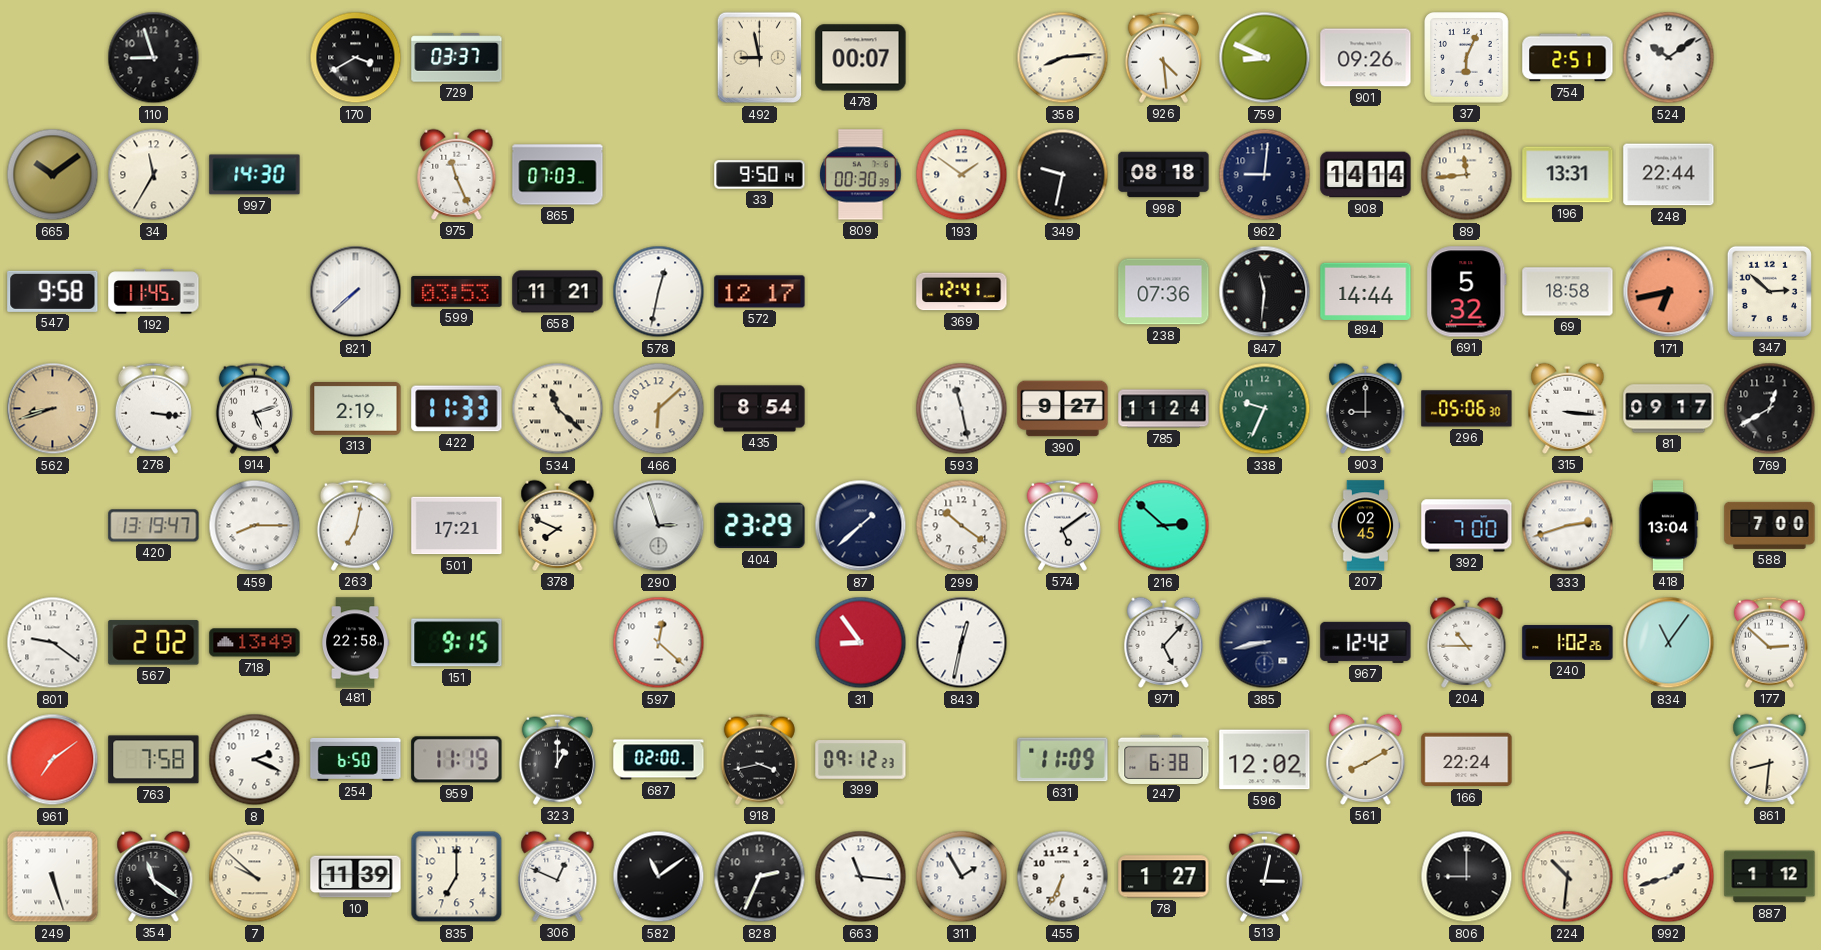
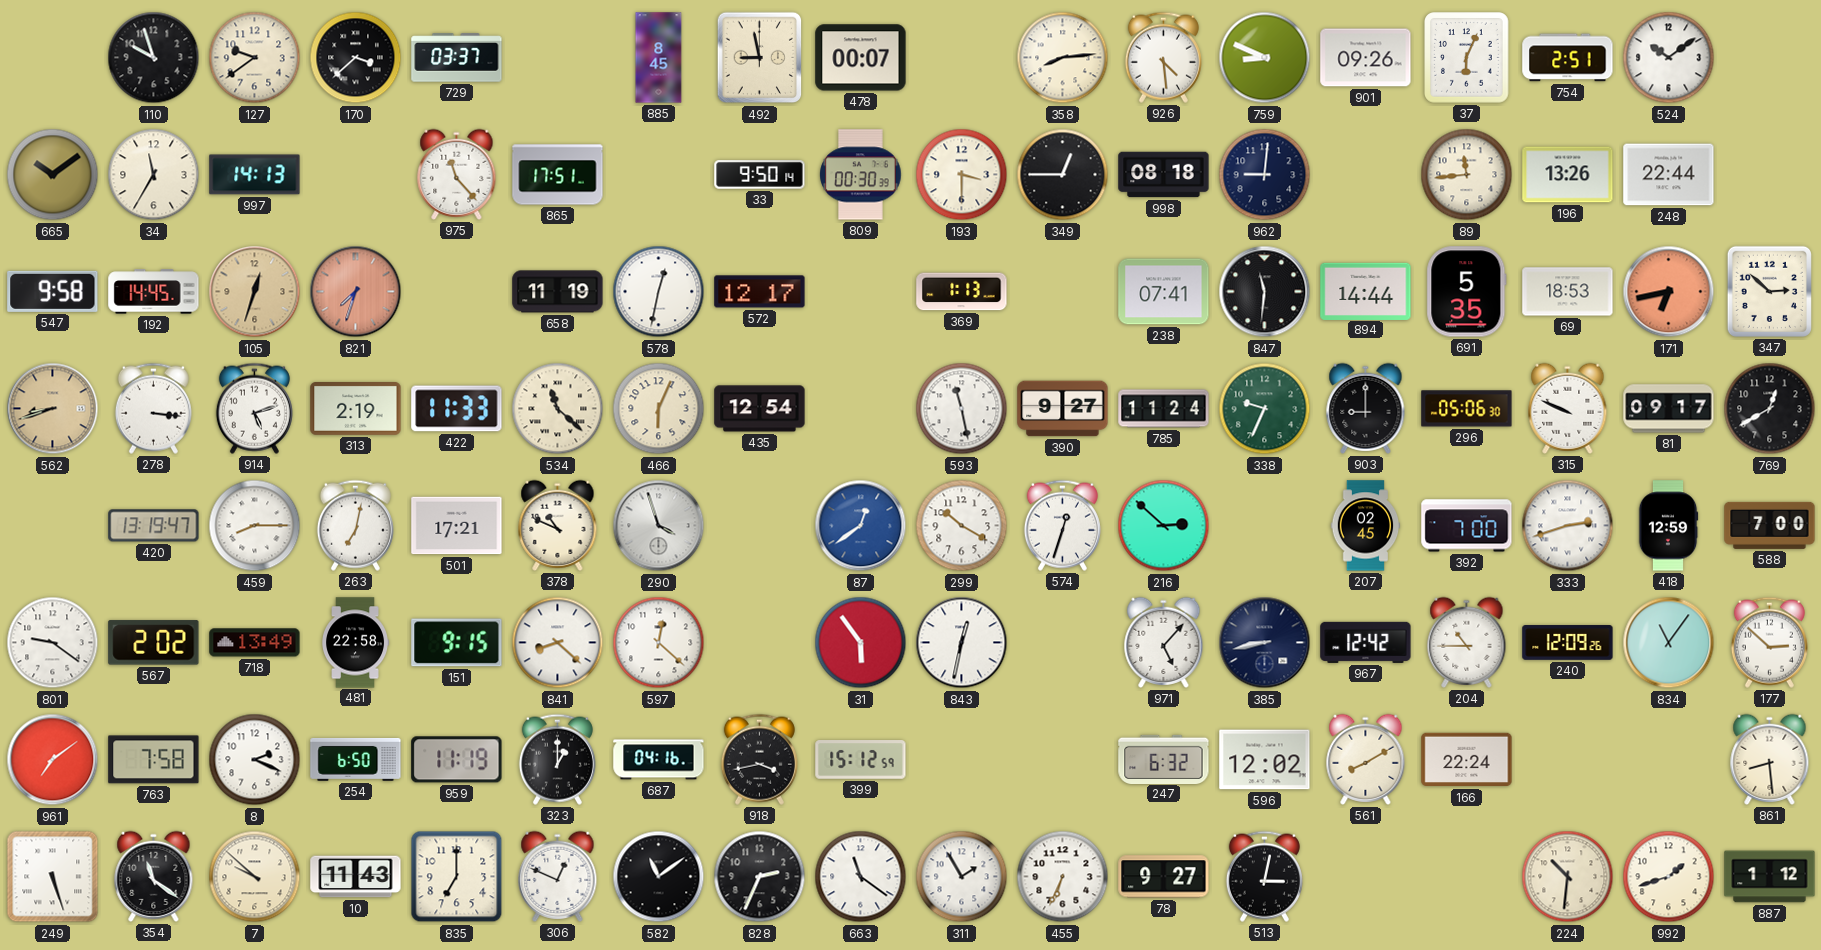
110: 8:57 -> 9:57 (154, 58)
127: none -> 9:39 (255, 58)
170: 3:40 -> 3:38 (356, 58)
885: none -> 8:45 (659, 58)
997: 14:30 -> 14:13 (255, 175)
975: 11:26 -> 11:23 (457, 174)
865: 07:03 -> 17:51 (558, 175)
193: 1:51 -> 3:30 (962, 175)
349: 9:32 -> 12:45 (1063, 175)
908: 14:14 -> none (1366, 175)
196: 13:31 -> 13:26 (1568, 175)
192: 11:45 -> 14:45 (154, 292)
105: none -> 12:33 (255, 292)
821: 7:38 -> 7:33 (356, 292)
821 dial: white -> salmon (356, 292)
599: 03:53 -> none (457, 292)
658: 11:21 -> 11:19 (558, 292)
369: 12:41 -> 1:13 (962, 292)
238: 07:36 -> 07:41 (1164, 292)
691: 5:32 -> 5:35 (1467, 292)
69: 18:58 -> 18:53 (1568, 292)
466: 6:08 -> 6:04 (659, 409)
435: 8:54 -> 12:54 (760, 409)
315: 3:16 -> 9:49 (1568, 408)
378: 7:49 -> 10:49 (558, 525)
290: 2:57 -> 3:57 (659, 526)
404: 23:29 -> none (760, 526)
87: 1:38 -> 12:39 (861, 526)
87 dial: navy -> blue (861, 526)
299: 10:21 -> 10:20 (962, 526)
574: 5:09 -> 12:33 (1062, 525)
418: 13:04 -> 12:59 (1668, 526)
841: none -> 8:22 (558, 643)
31: 8:54 -> 5:54 (861, 643)
240: 1:02 -> 12:09 (1568, 643)
687: 02:00 -> 04:16 (659, 760)
399: 09:12 -> 15:12 (861, 760)
631: 11:09 -> none (1063, 760)
247: 6:38 -> 6:32 (1164, 759)
861: 8:31 -> 8:29 (1770, 759)
10: 11:39 -> 11:43 (356, 877)
663: 11:16 -> 11:21 (861, 877)
78: 1:27 -> 9:27 (1164, 877)
806: 9:00 -> none (1467, 877)
